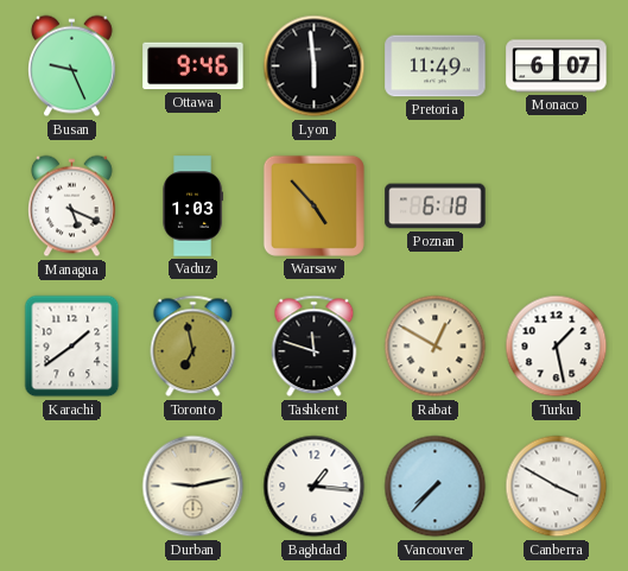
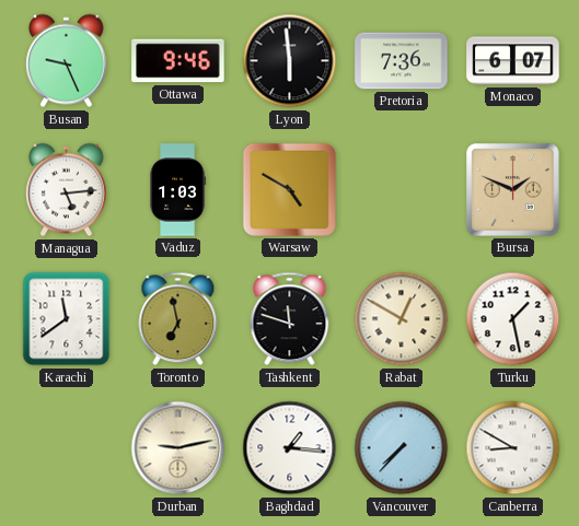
Pretoria: 11:49 -> 7:36 (402, 61)
Managua: 5:19 -> 5:14 (67, 190)
Warsaw: 4:53 -> 4:50 (289, 189)
Poznan: 6:18 -> none (436, 207)
Bursa: none -> 1:49 (513, 190)
Karachi: 1:39 -> 11:39 (67, 319)
Canberra: 3:50 -> 8:50 (513, 448)
